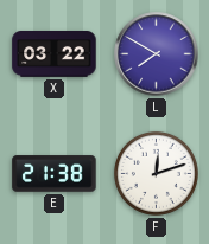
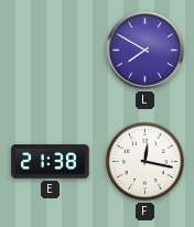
X: 03:22 -> none (55, 54)
F: 12:12 -> 12:17 (144, 161)
